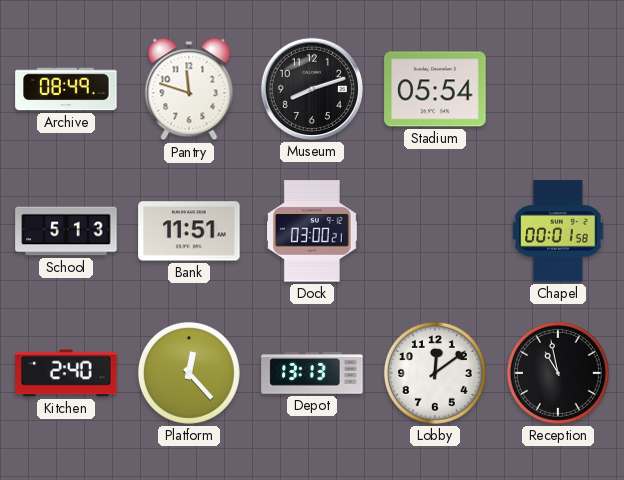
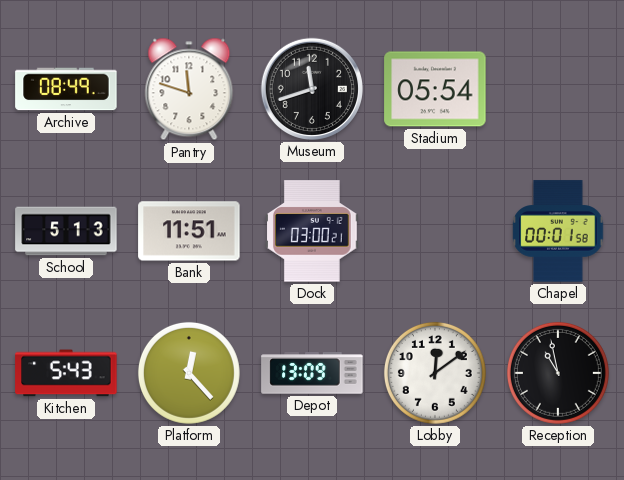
Museum: 8:12 -> 11:42 (312, 89)
Kitchen: 2:40 -> 5:43 (66, 373)
Depot: 13:13 -> 13:09 (312, 373)
